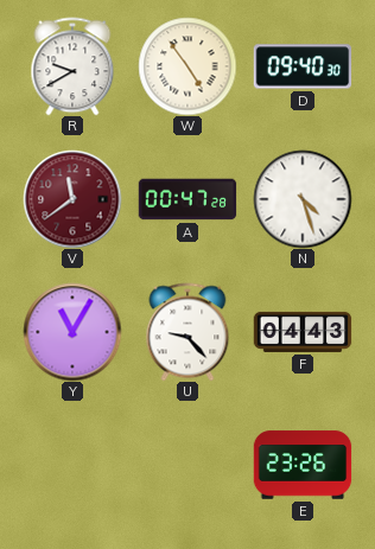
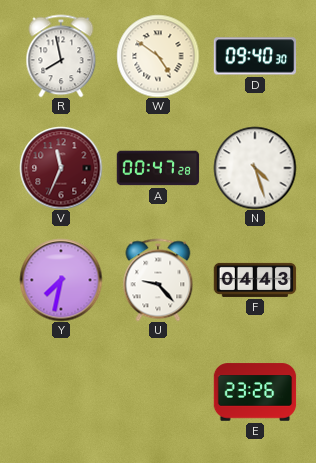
R: 9:40 -> 7:58 (61, 56)
W: 4:54 -> 4:51 (158, 56)
V: 11:39 -> 11:34 (61, 168)
Y: 11:05 -> 7:32 (61, 280)
